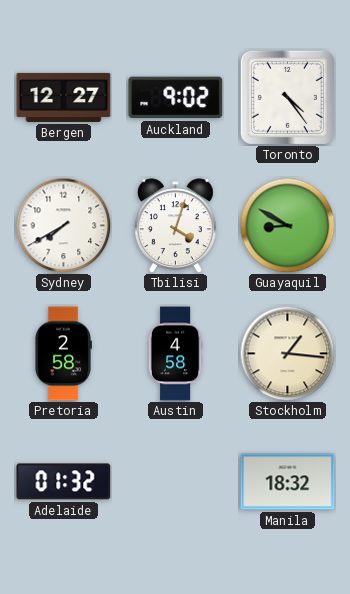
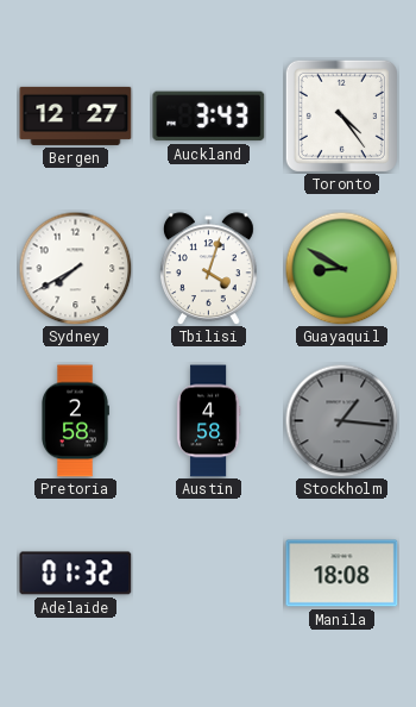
Auckland: 9:02 -> 3:43 (209, 117)
Stockholm dial: cream -> grey (341, 420)
Manila: 18:32 -> 18:08 (342, 574)
